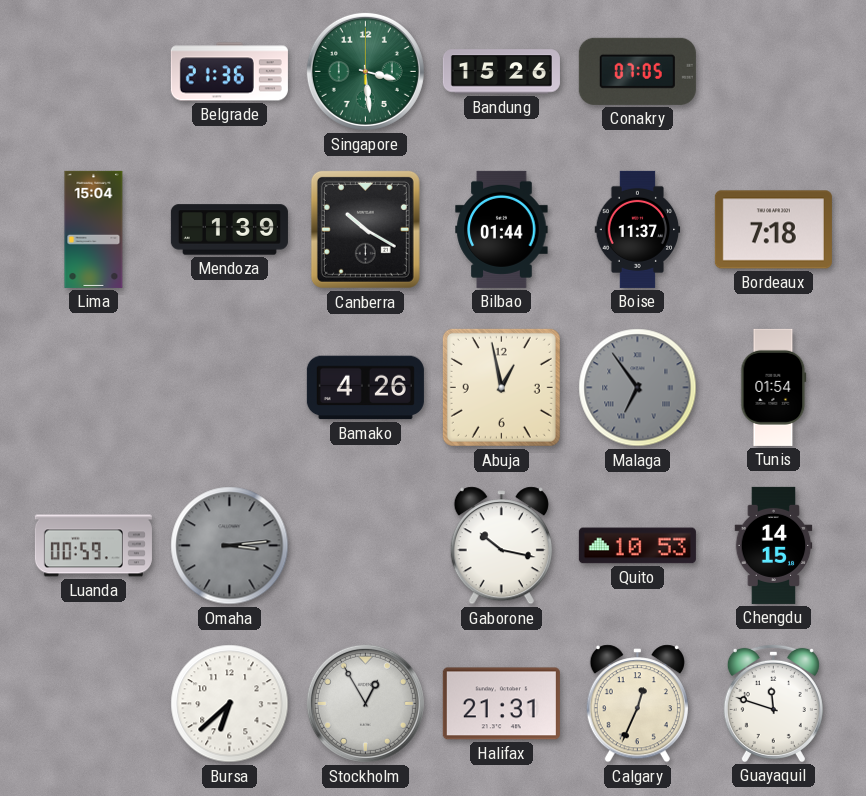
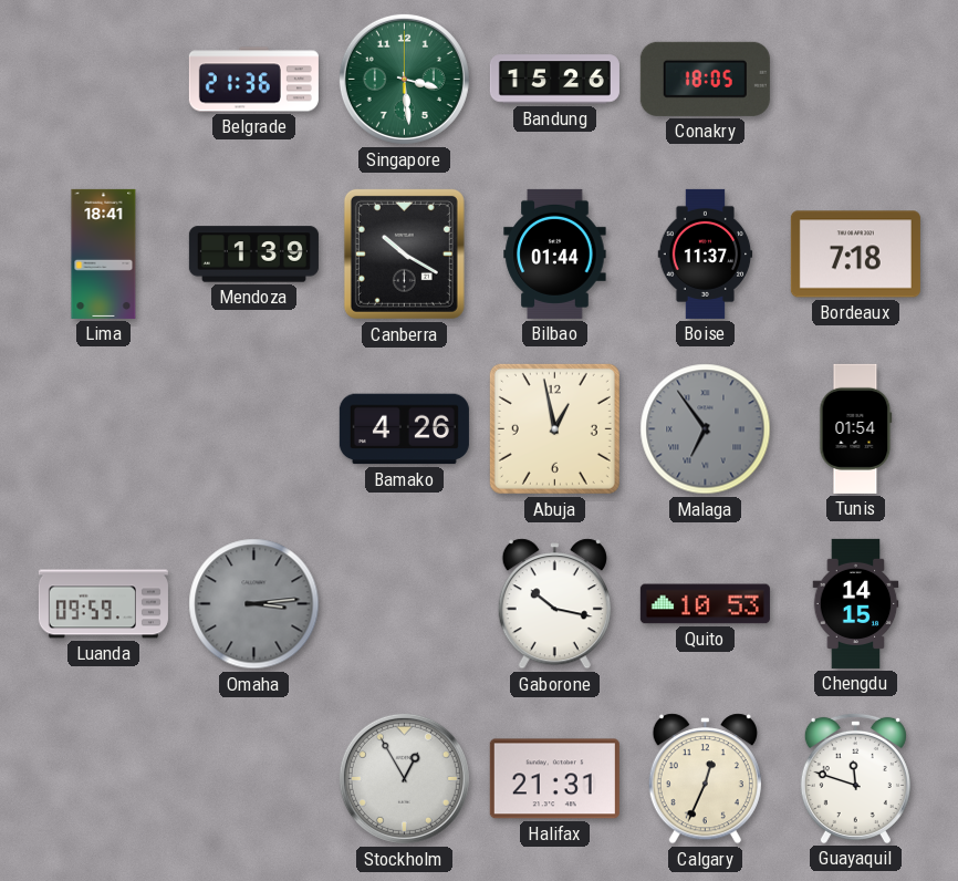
Conakry: 07:05 -> 18:05 (705, 79)
Lima: 15:04 -> 18:41 (104, 253)
Luanda: 00:59 -> 09:59 (103, 604)
Bursa: 6:38 -> none (230, 704)
